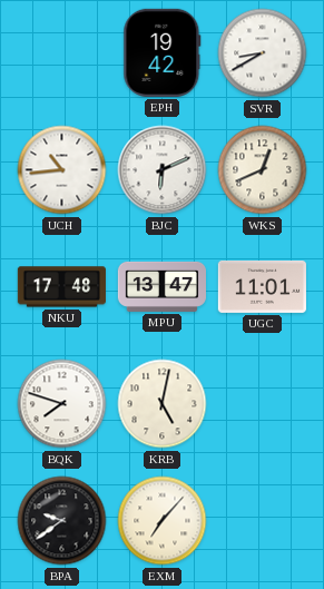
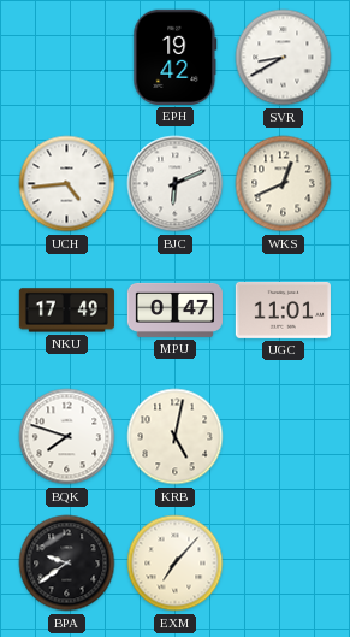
UCH: 10:44 -> 4:44 (67, 184)
NKU: 17:48 -> 17:49 (66, 311)
MPU: 13:47 -> 0:47 (174, 309)
